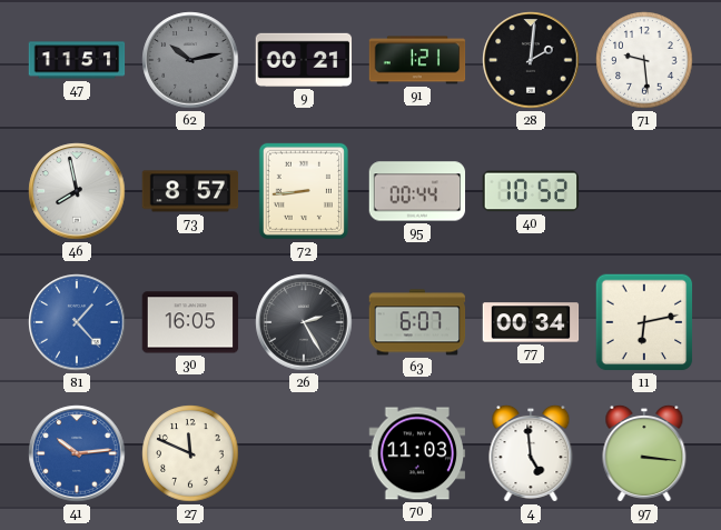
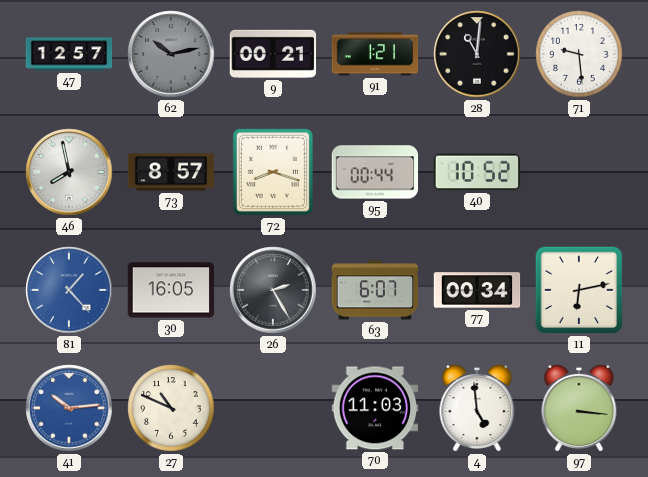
47: 11:51 -> 12:57 (69, 54)
28: 2:01 -> 11:01 (477, 54)
72: 8:44 -> 8:18 (273, 172)
27: 11:49 -> 10:49 (171, 408)
